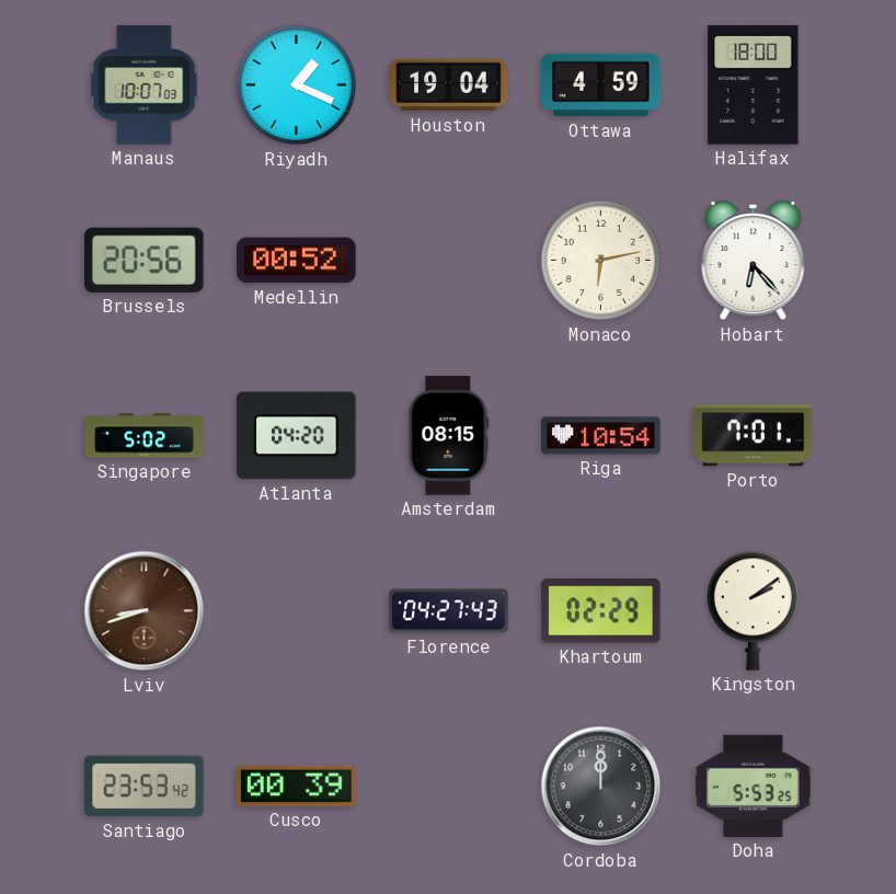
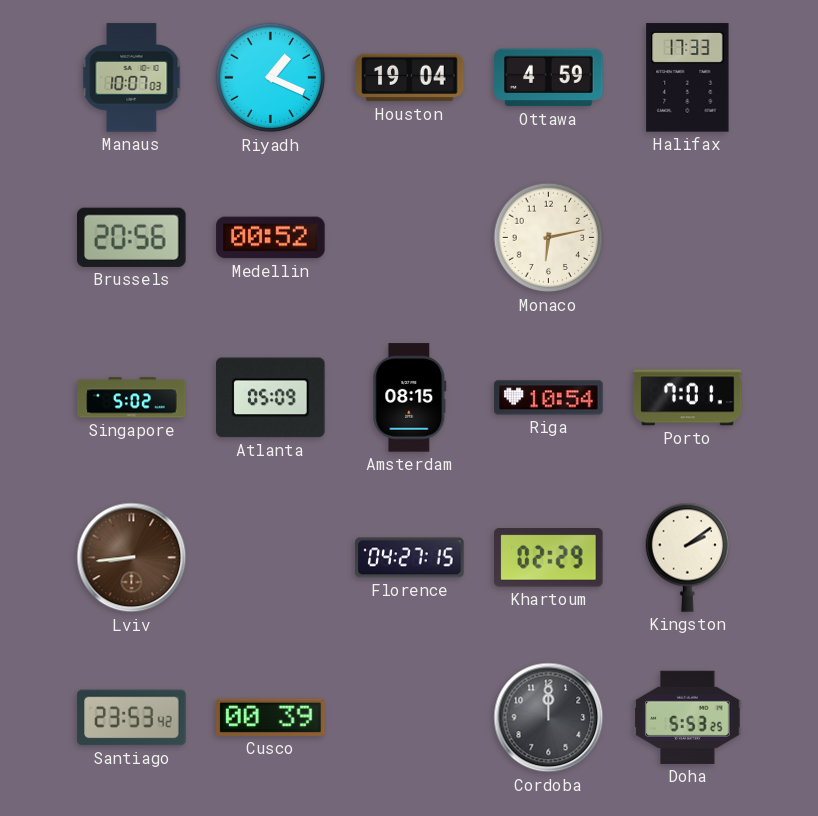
Halifax: 18:00 -> 17:33 (688, 78)
Hobart: 6:23 -> none (754, 262)
Atlanta: 04:20 -> 05:09 (271, 398)
Lviv: 8:42 -> 8:44 (132, 558)
Florence: 04:27:43 -> 04:27:15 (410, 558)
